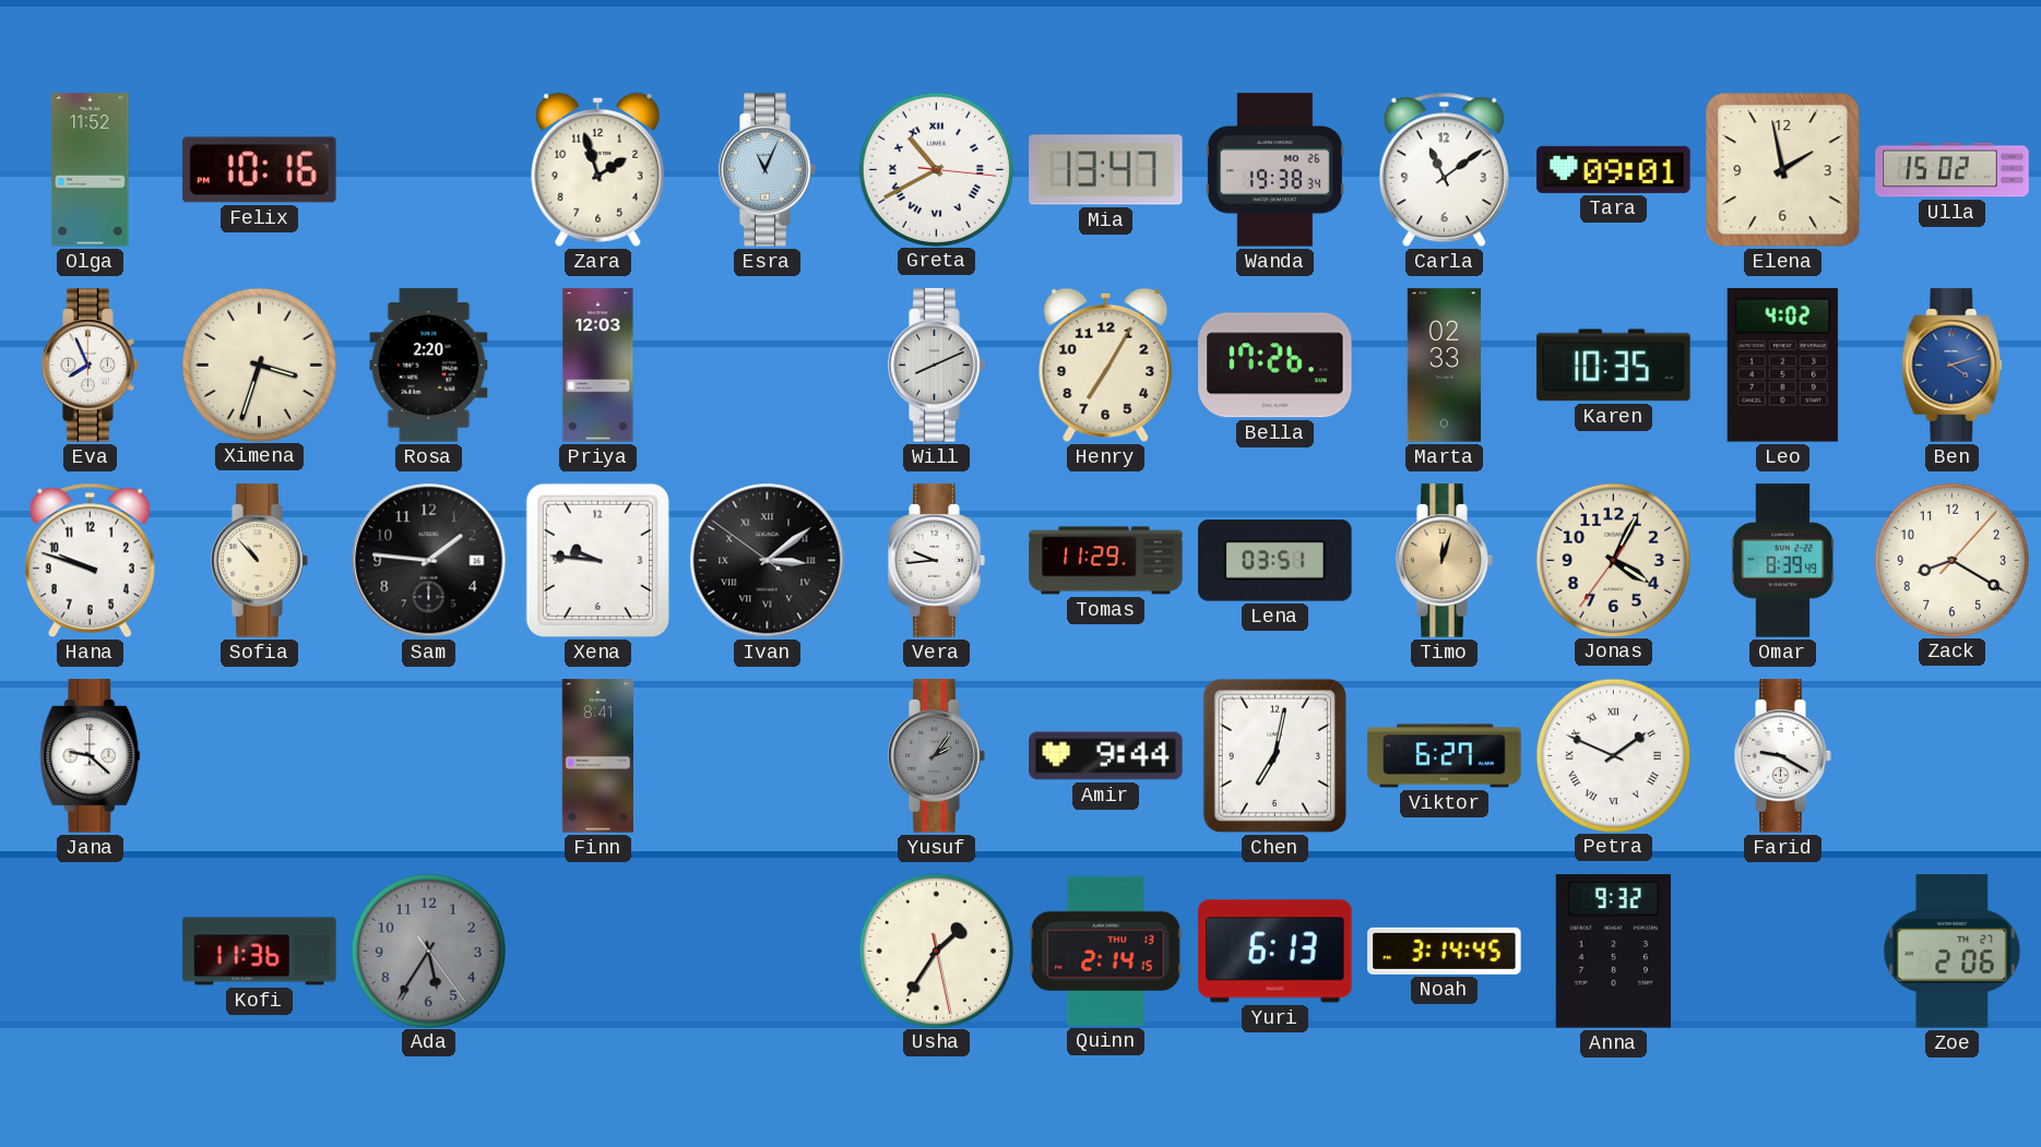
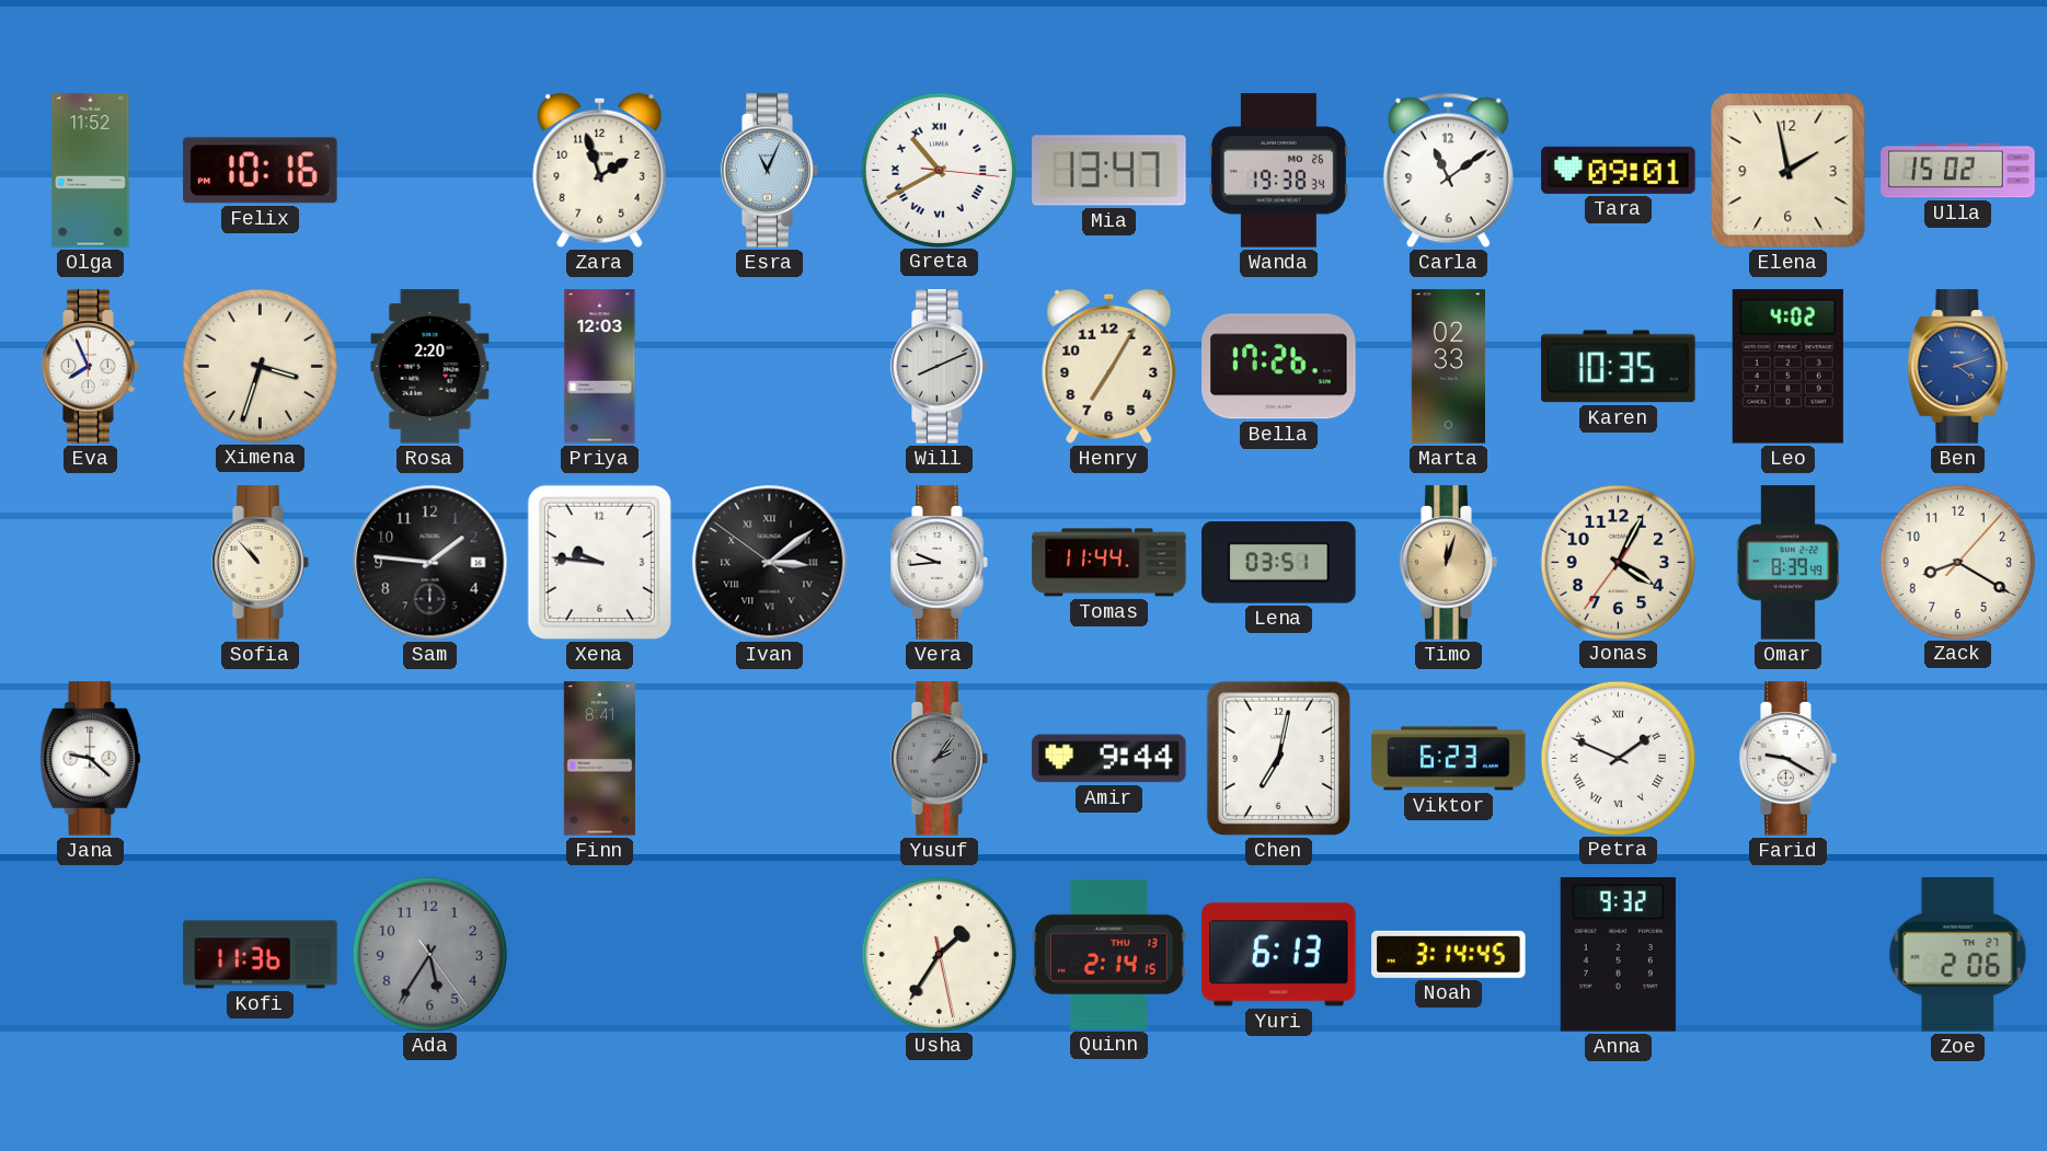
Hana: 9:48 -> none (90, 561)
Tomas: 11:29 -> 11:44 (1109, 563)
Viktor: 6:27 -> 6:23 (1449, 759)
